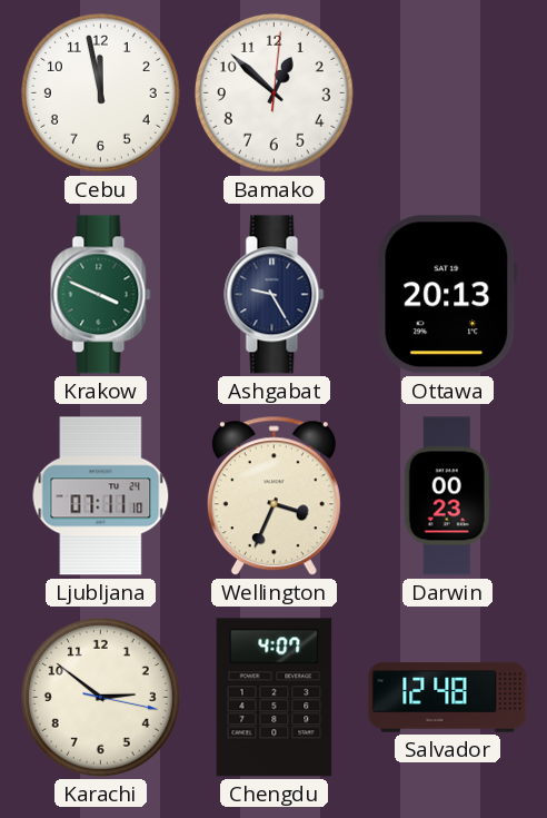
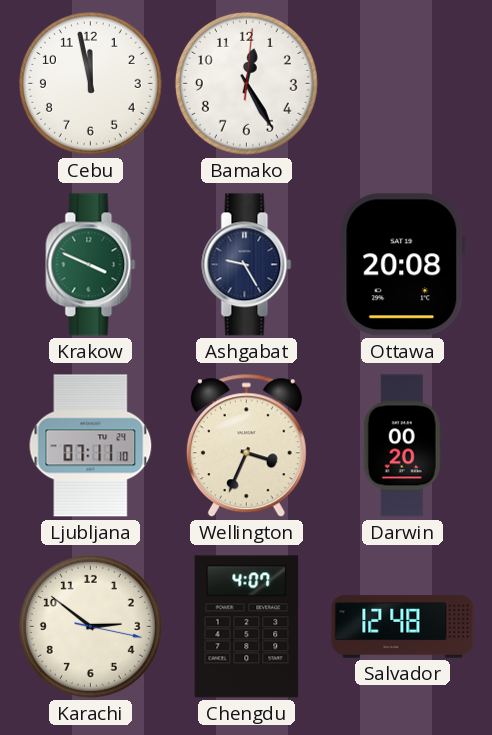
Bamako: 12:52 -> 12:25 (246, 83)
Ottawa: 20:13 -> 20:08 (403, 265)
Darwin: 00:23 -> 00:20 (402, 446)
